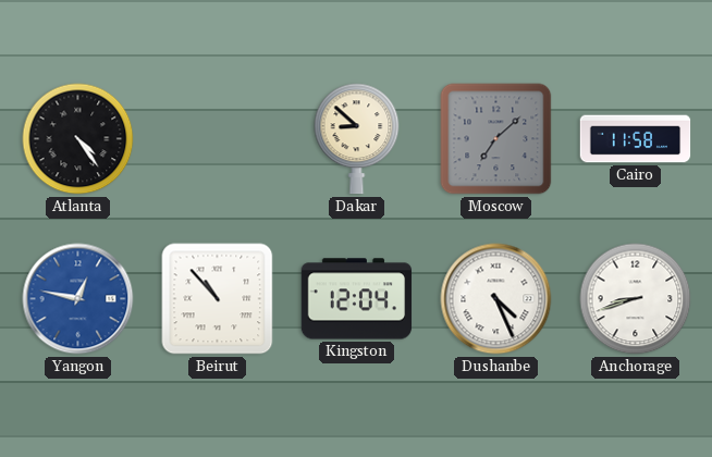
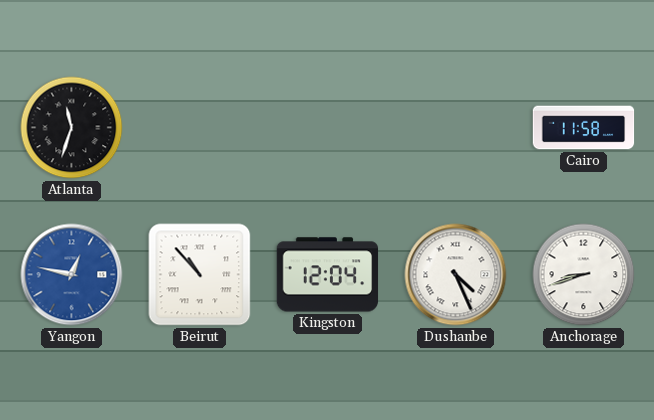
Atlanta: 4:24 -> 11:33 (72, 128)
Dakar: 8:52 -> none (357, 139)
Moscow: 7:08 -> none (496, 139)
